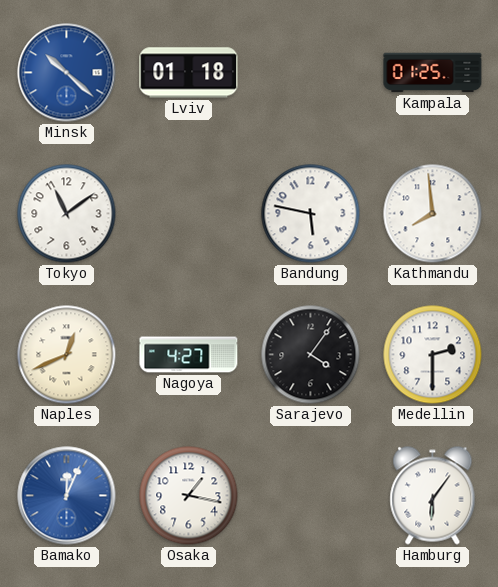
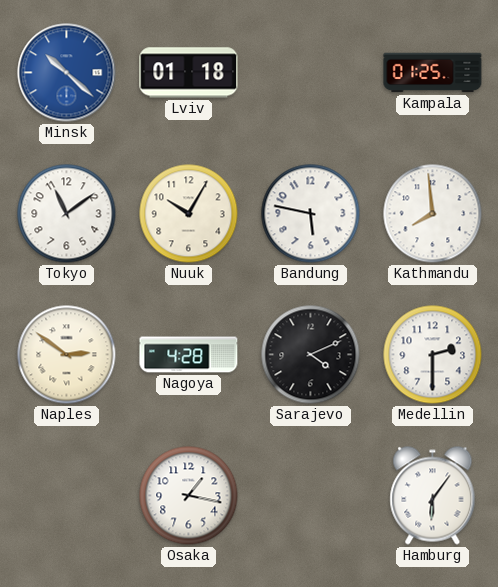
Nuuk: none -> 10:05 (189, 214)
Naples: 12:41 -> 2:51 (67, 355)
Nagoya: 4:27 -> 4:28 (189, 355)
Sarajevo: 4:06 -> 4:11 (311, 355)
Bamako: 12:04 -> none (67, 496)
